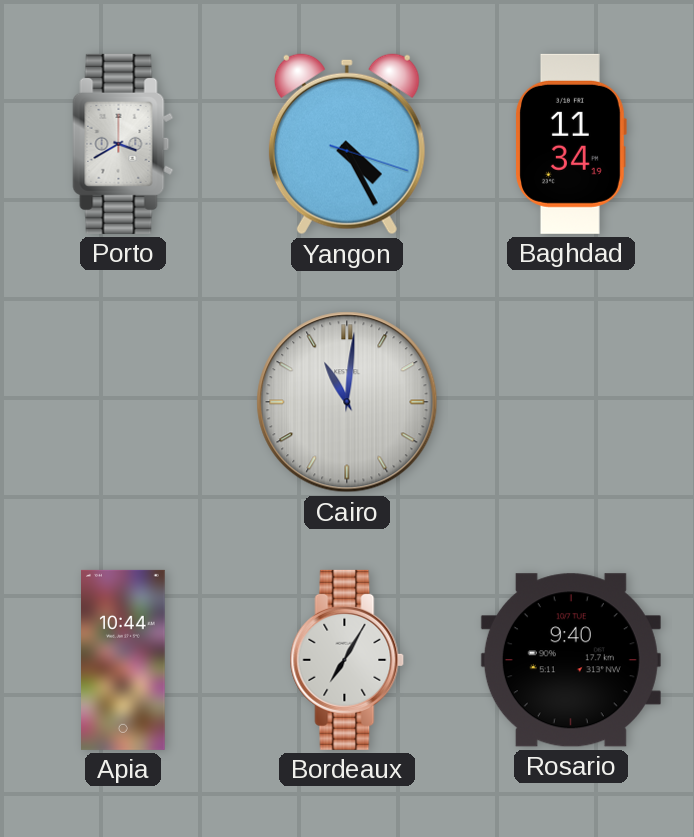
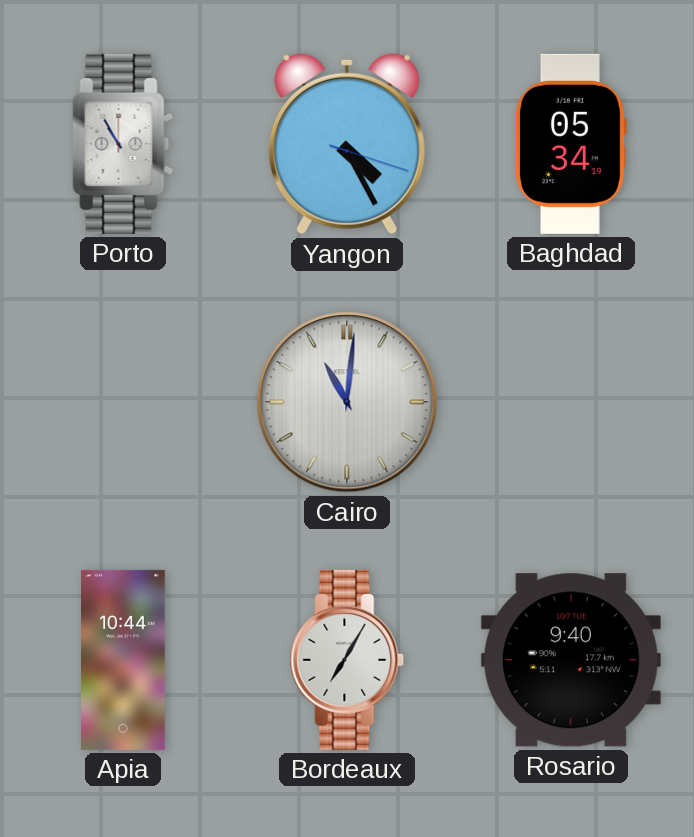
Porto: 3:40 -> 10:55 (123, 144)
Baghdad: 11:34 -> 05:34 (571, 144)
